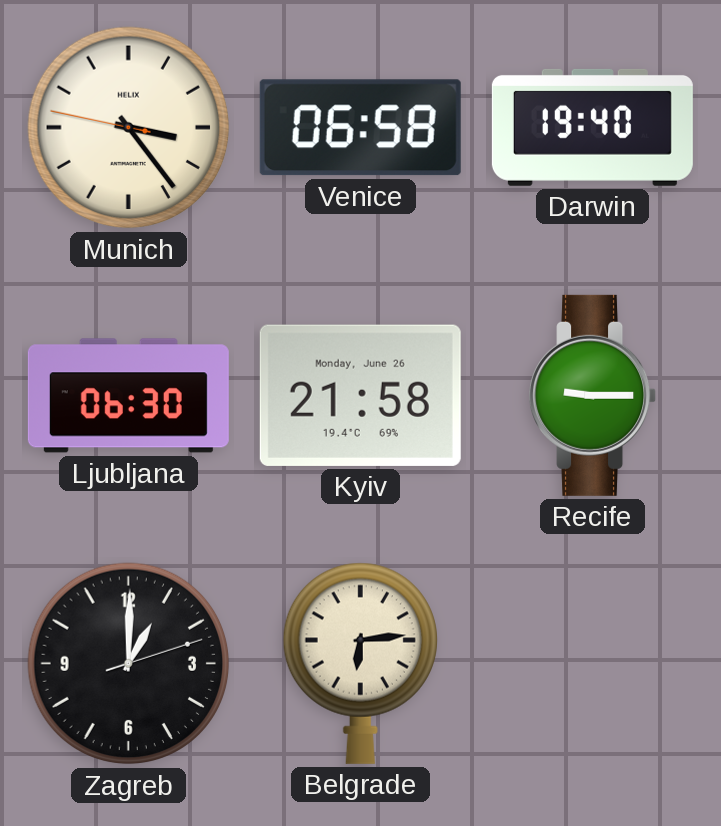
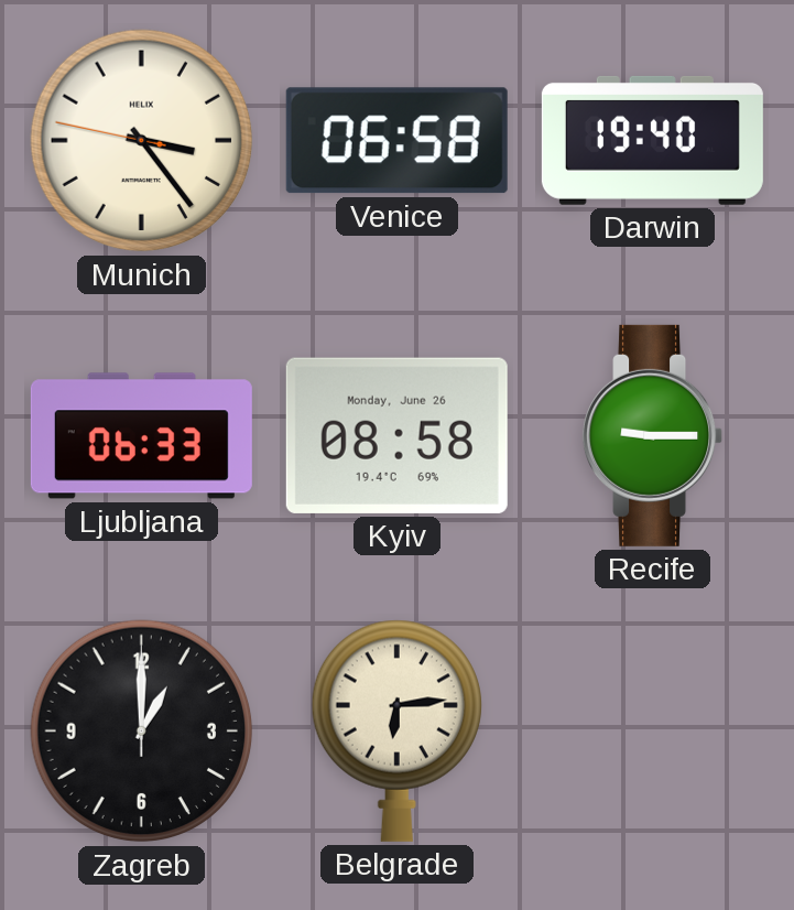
Ljubljana: 06:30 -> 06:33 (141, 436)
Kyiv: 21:58 -> 08:58 (396, 435)
Zagreb: 1:00:12 -> 1:00:00 (142, 732)
